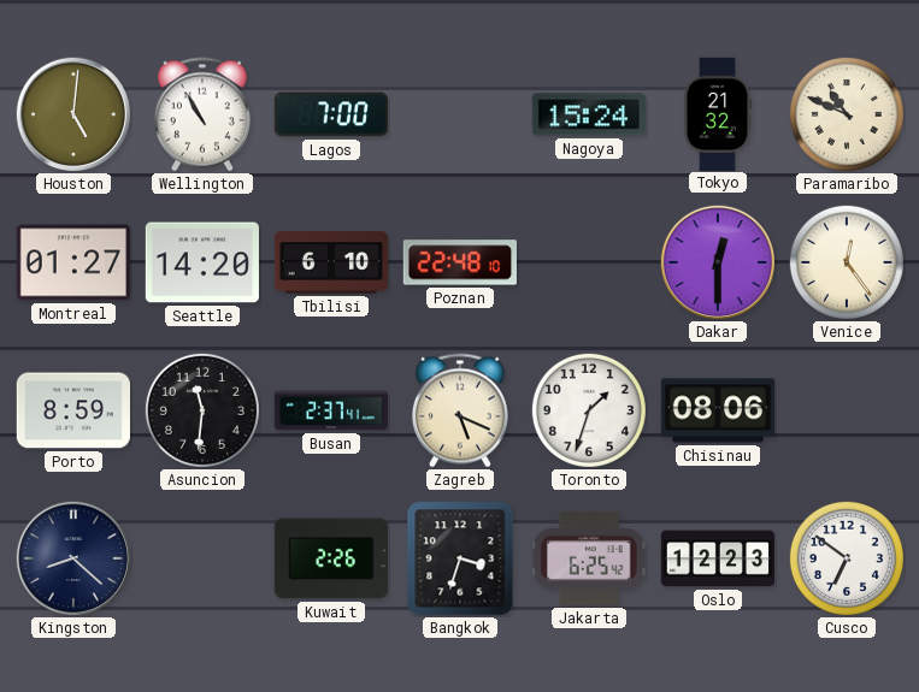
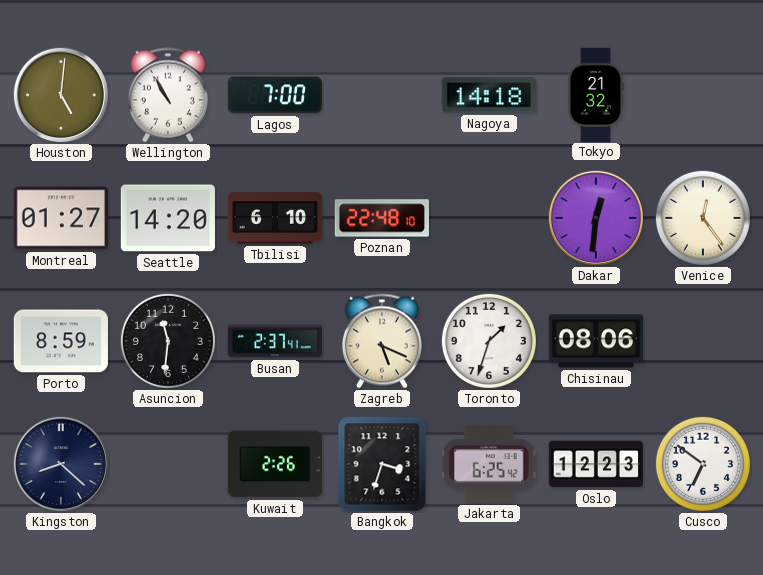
Nagoya: 15:24 -> 14:18 (489, 95)
Paramaribo: 10:49 -> none (847, 114)
Dakar: 12:30 -> 12:31 (596, 218)
